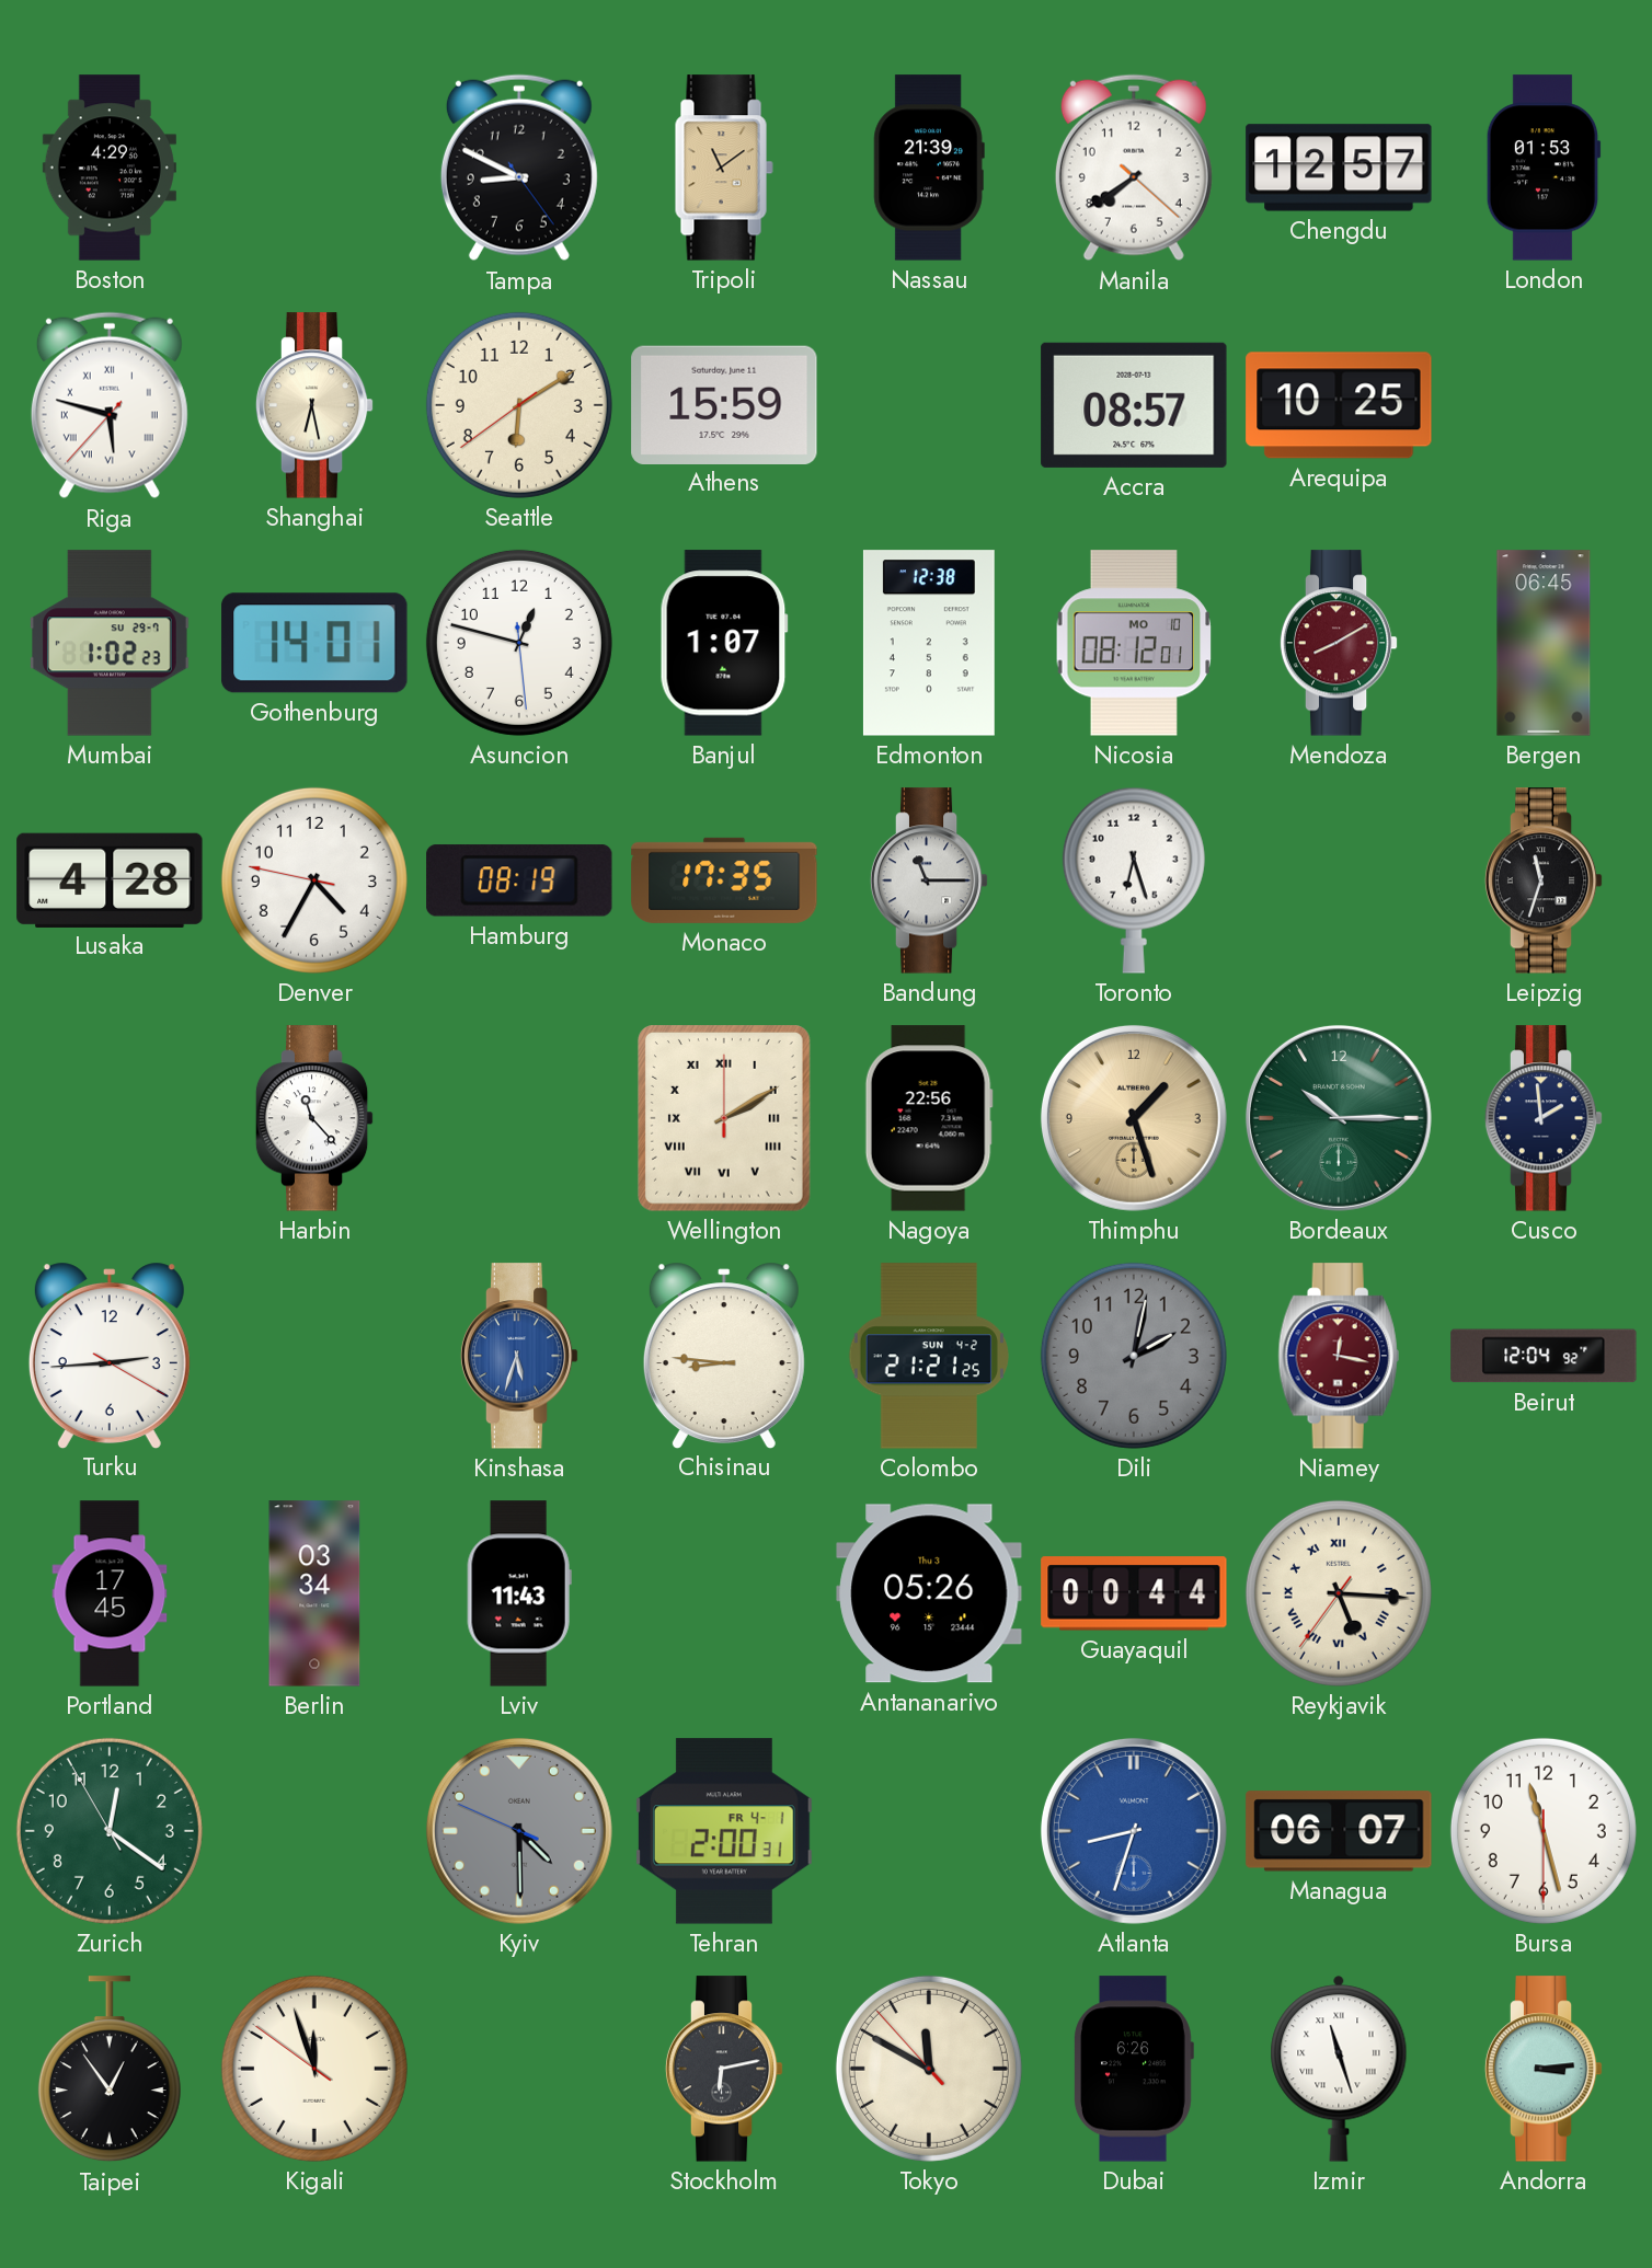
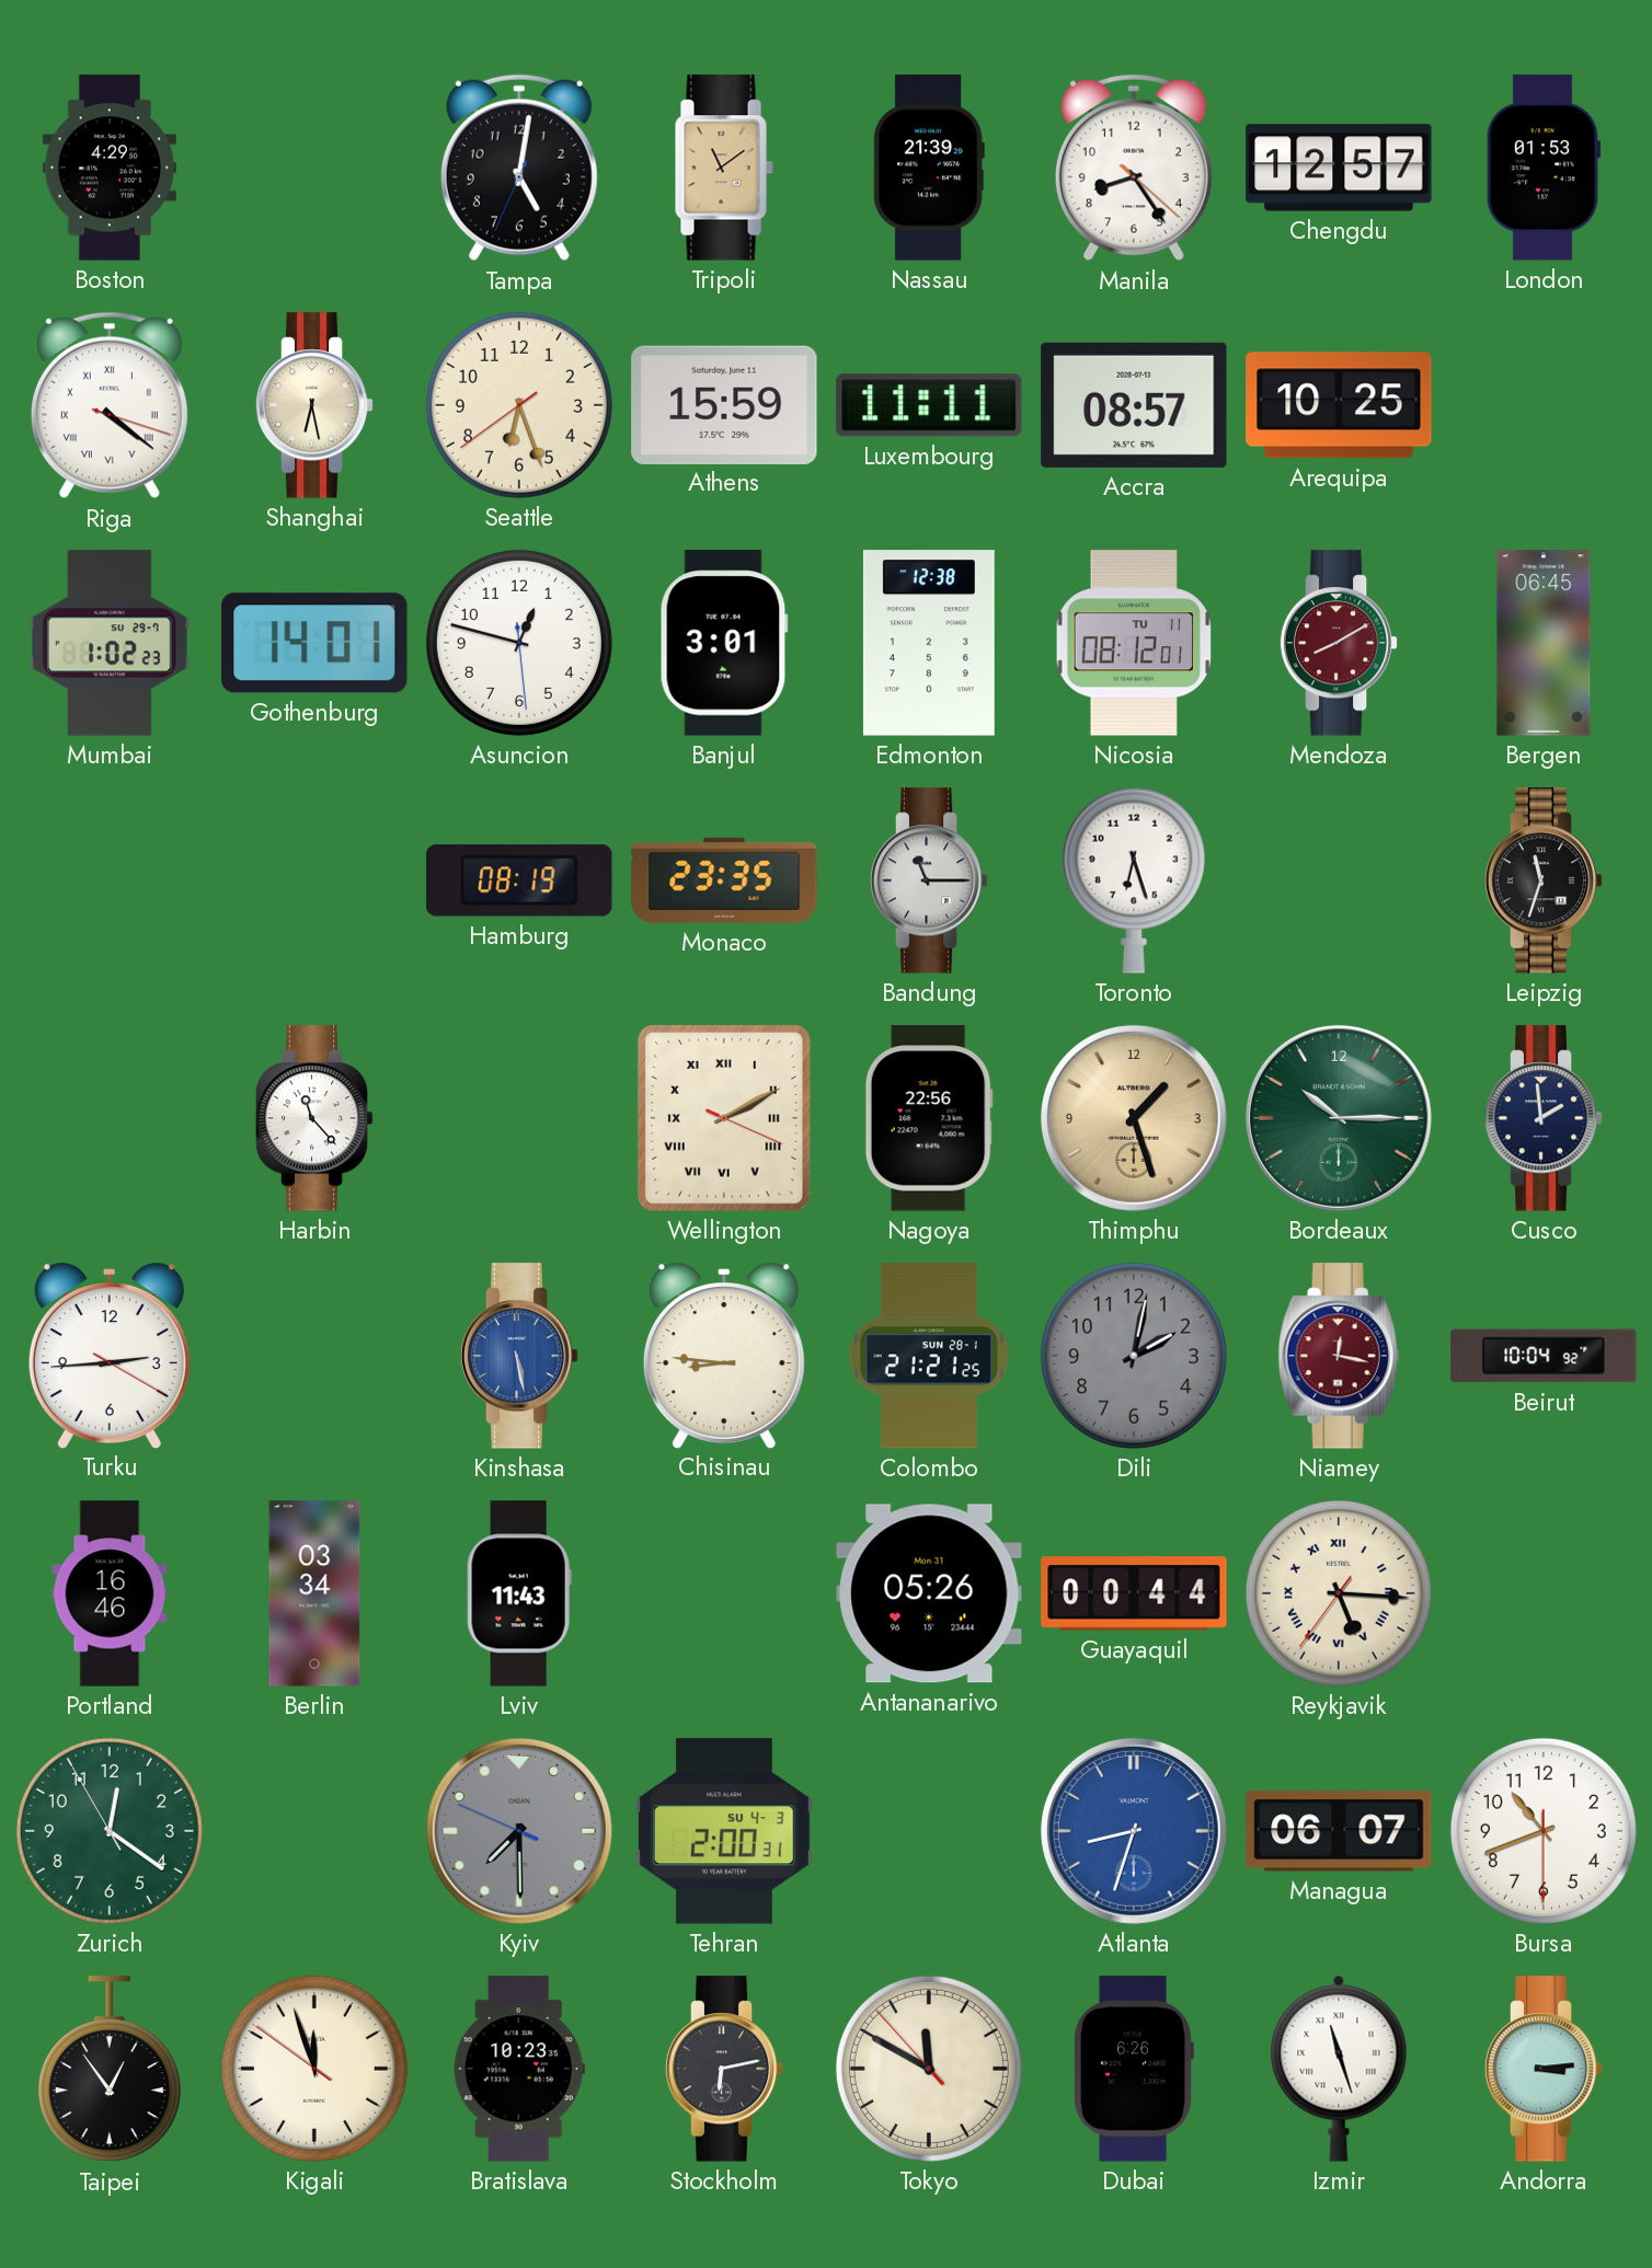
Tampa: 8:49 -> 5:01 (519, 168)
Manila: 7:39 -> 8:24 (1134, 168)
Riga: 5:47 -> 4:21 (110, 405)
Seattle: 6:09 -> 6:26 (519, 405)
Luxembourg: none -> 11:11 (929, 405)
Banjul: 1:07 -> 3:01 (724, 643)
Nicosia date: MO 10 -> TU 11 (1134, 643)
Lusaka: 4:28 -> none (110, 879)
Denver: 4:34 -> none (314, 880)
Monaco: 17:35 -> 23:35 (724, 880)
Wellington: 2:10:00 -> 2:10:19 (724, 1119)
Kinshasa: 5:33 -> 5:28 (519, 1356)
Colombo date: SUN 4-2 -> SUN 28-1 (929, 1356)
Beirut: 12:04 -> 10:04 (1544, 1356)
Portland: 17:45 -> 16:46 (110, 1593)
Antananarivo date: Thu 3 -> Mon 31 (929, 1593)
Kyiv: 4:29 -> 7:29 (519, 1831)
Tehran date: FR 4-1 -> SU 4-3 (724, 1831)
Bursa: 11:27 -> 10:41 (1544, 1831)
Bratislava: none -> 10:23 (519, 2069)
